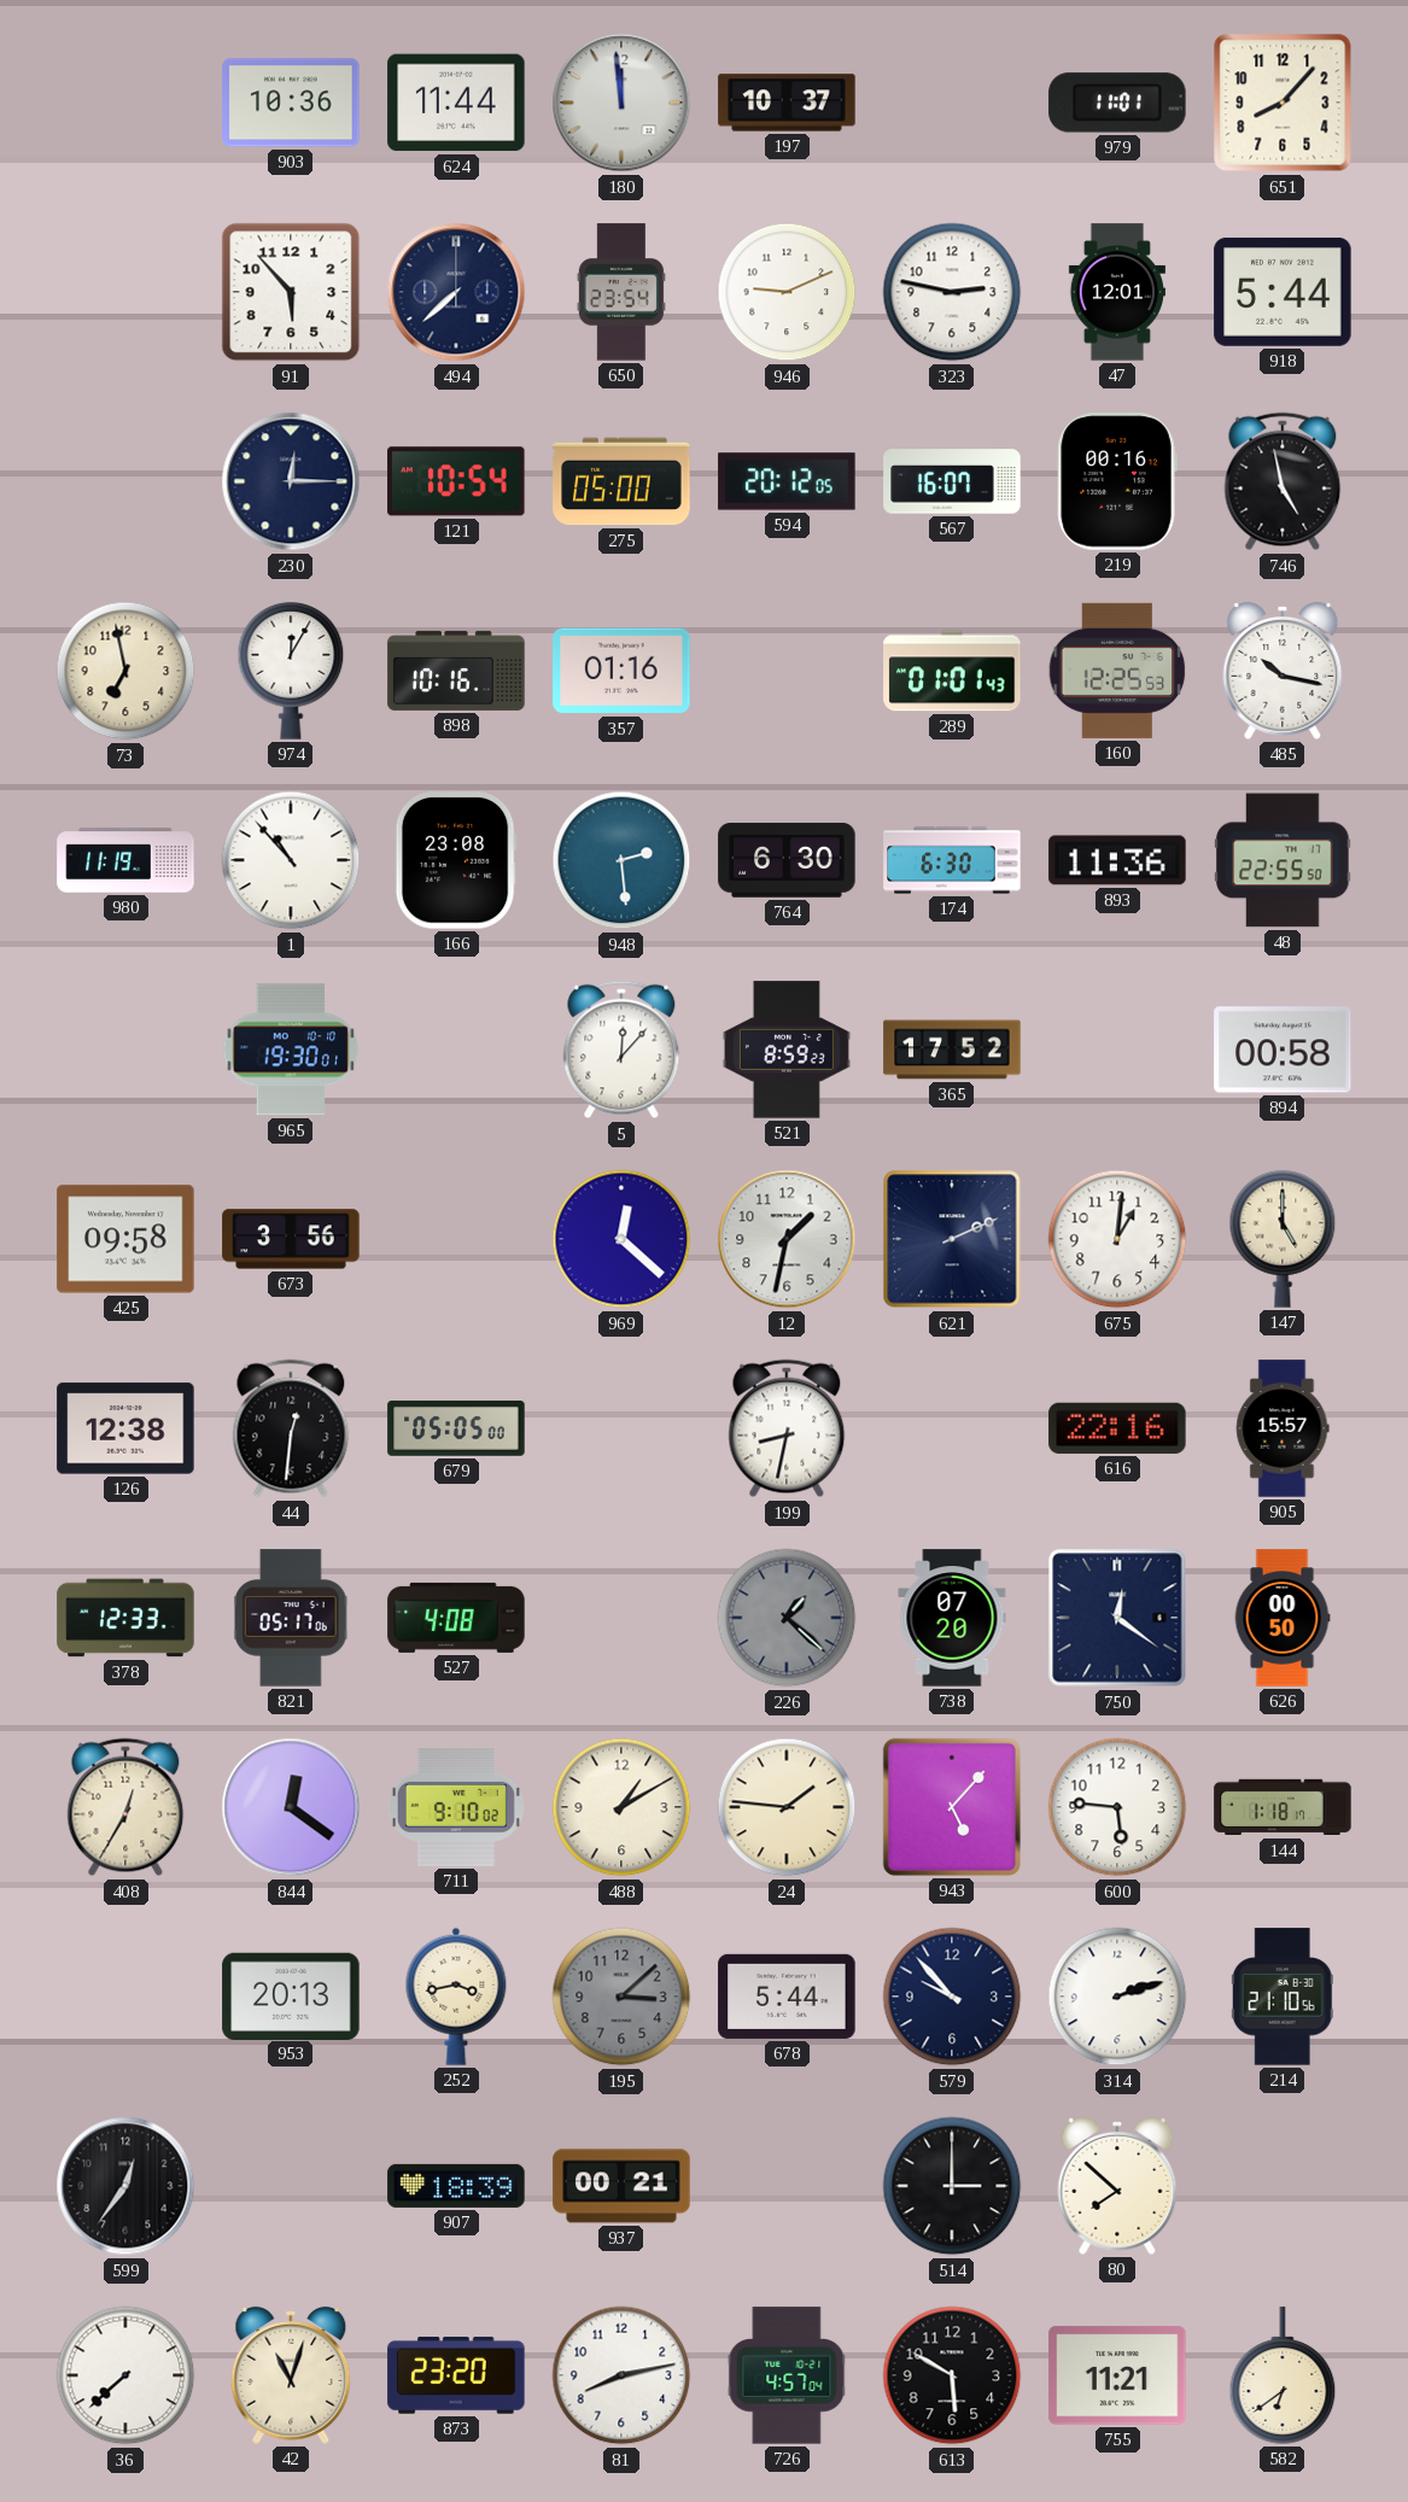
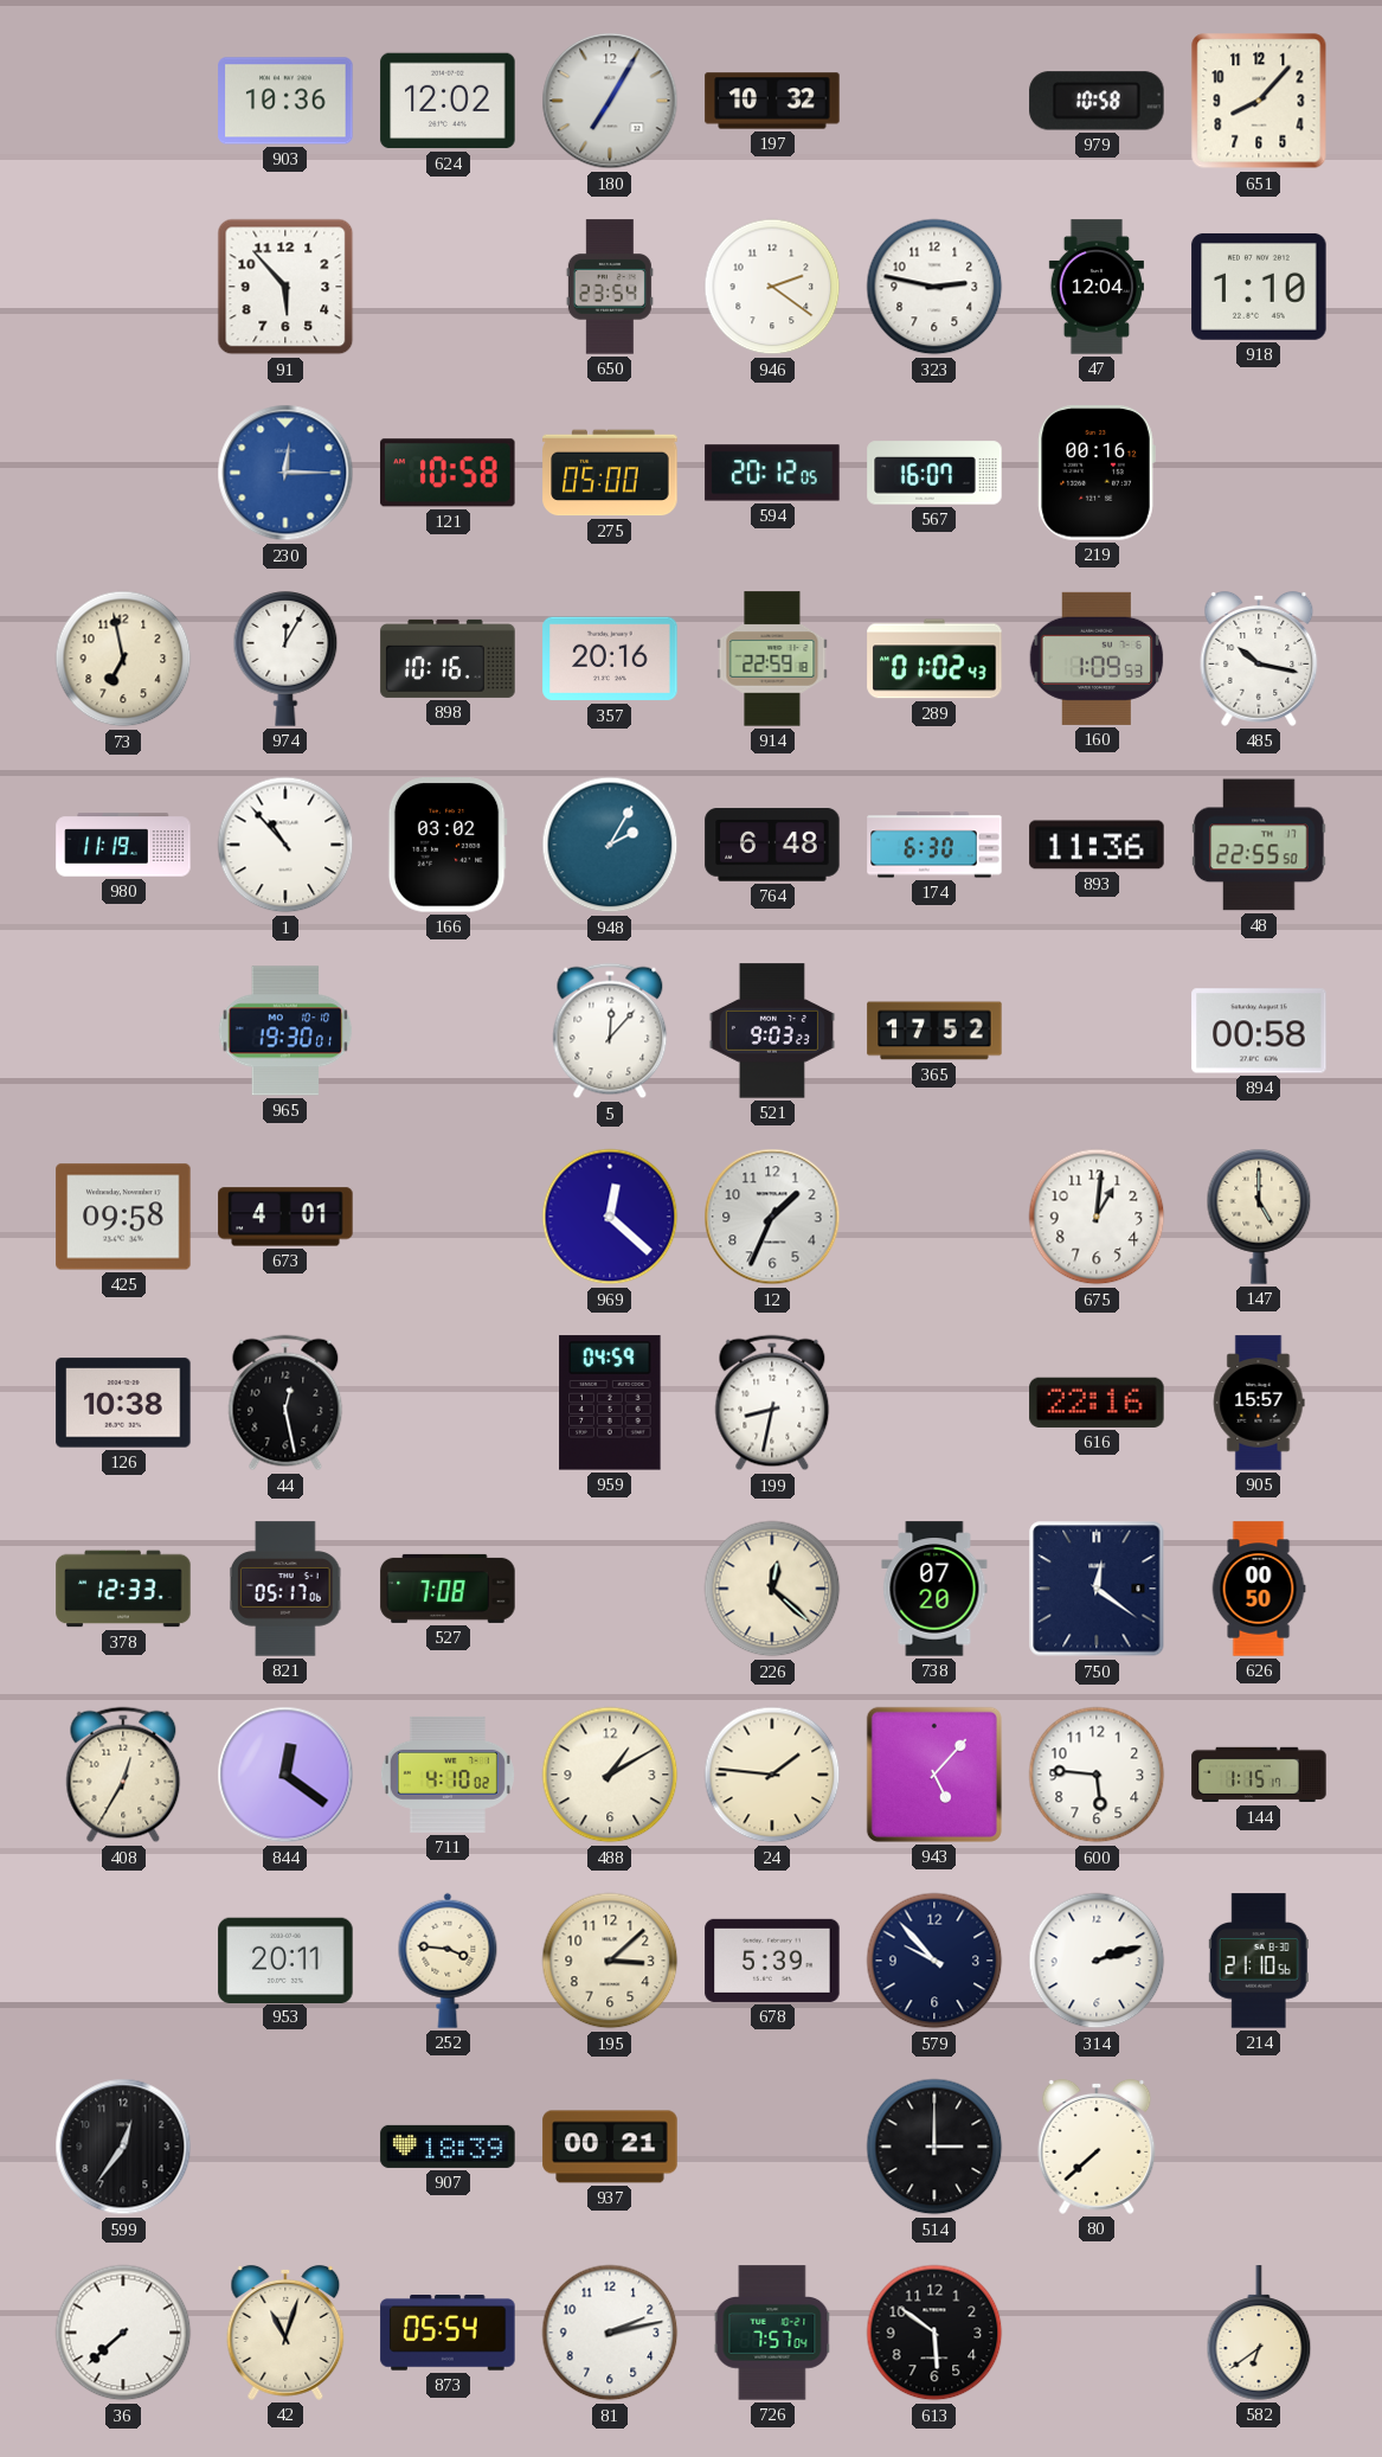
624: 11:44 -> 12:02 (448, 101)
180: 11:59 -> 7:05 (610, 101)
197: 10:37 -> 10:32 (772, 101)
979: 11:01 -> 10:58 (1097, 101)
494: 7:38 -> none (456, 292)
946: 9:11 -> 2:21 (772, 287)
47: 12:01 -> 12:04 (1097, 287)
918: 5:44 -> 1:10 (1259, 287)
230 dial: navy -> blue (285, 473)
121: 10:54 -> 10:58 (448, 473)
746: 4:58 -> none (1283, 481)
357: 01:16 -> 20:16 (610, 659)
914: none -> 22:59 (772, 659)
289: 01:01 -> 01:02 (934, 659)
160: 12:25 -> 1:09 (1097, 659)
166: 23:08 -> 03:02 (448, 845)
948: 2:29 -> 2:05 (610, 845)
764: 6:30 -> 6:48 (772, 845)
521: 8:59 -> 9:03 (772, 1031)
673: 3:56 -> 4:01 (285, 1217)
12: 1:32 -> 1:34 (772, 1217)
621: 2:11 -> none (952, 1239)
126: 12:38 -> 10:38 (123, 1403)
44: 12:31 -> 12:28 (285, 1403)
679: 05:05 -> none (456, 1428)
959: none -> 04:59 (610, 1403)
527: 4:08 -> 7:08 (448, 1589)
226: 1:22 -> 12:22 (772, 1589)
226 dial: grey -> cream (772, 1589)
711: 9:10 -> 4:10 (448, 1775)
144: 1:18 -> 1:15 (1259, 1775)
953: 20:13 -> 20:11 (285, 1959)
252: 3:43 -> 3:46 (448, 1961)
195 dial: grey -> cream (610, 1961)
678: 5:44 -> 5:39 (772, 1961)
80: 7:52 -> 7:38 (1097, 2147)
873: 23:20 -> 05:54 (448, 2334)
81: 8:13 -> 2:13 (610, 2333)
726: 4:57 -> 7:57 (772, 2333)
613: 5:50 -> 5:51 (934, 2333)
755: 11:21 -> none (1117, 2375)
